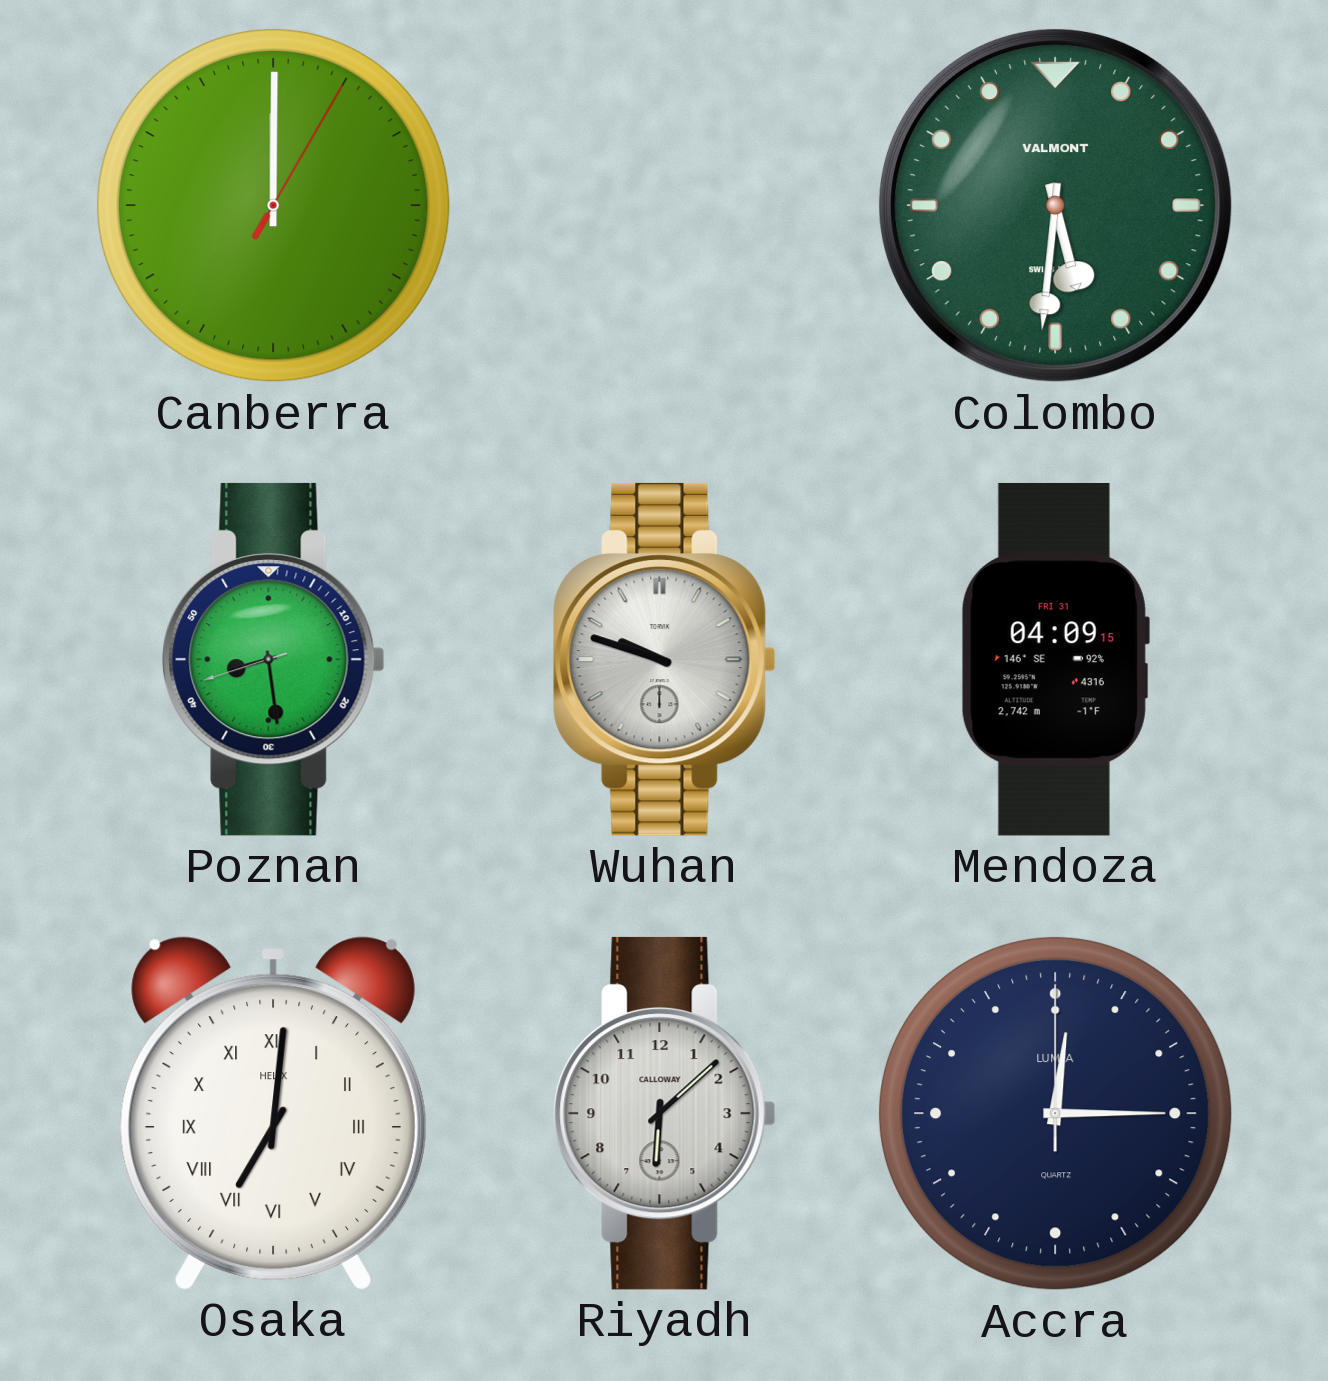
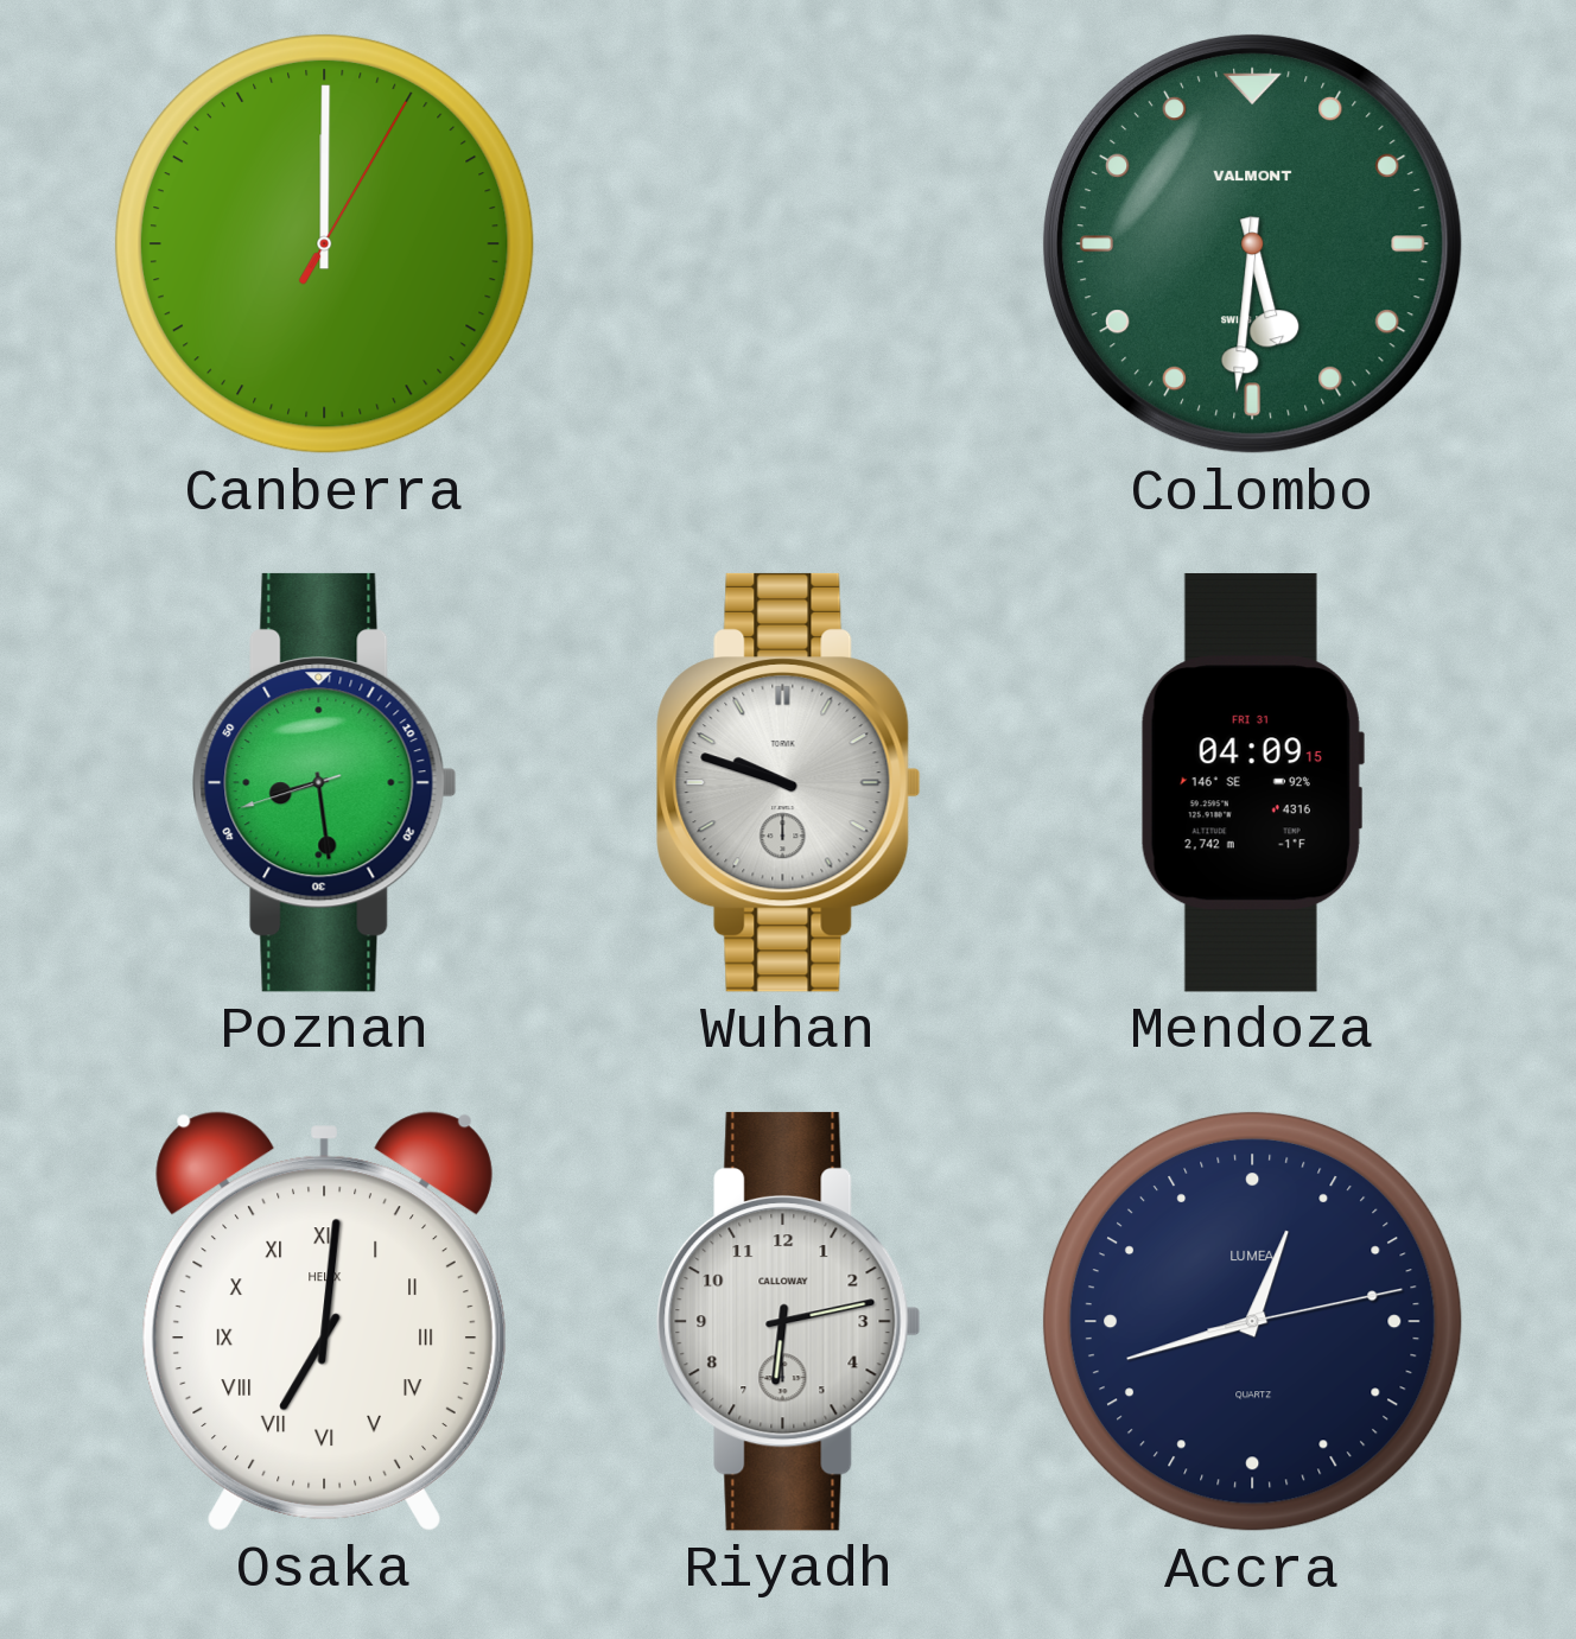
Riyadh: 6:08 -> 6:13 (789, 1321)
Accra: 12:15 -> 12:42 (1252, 1321)
